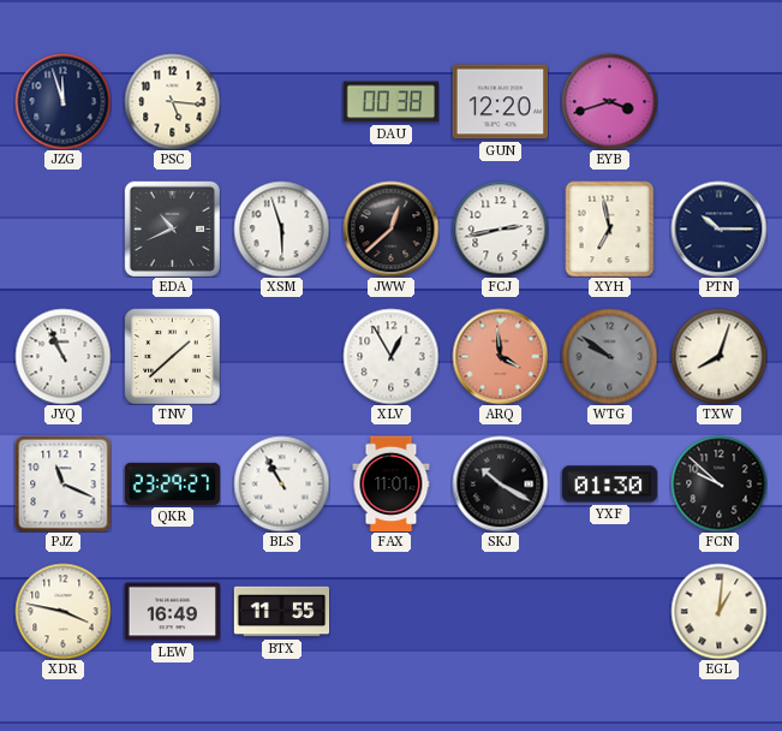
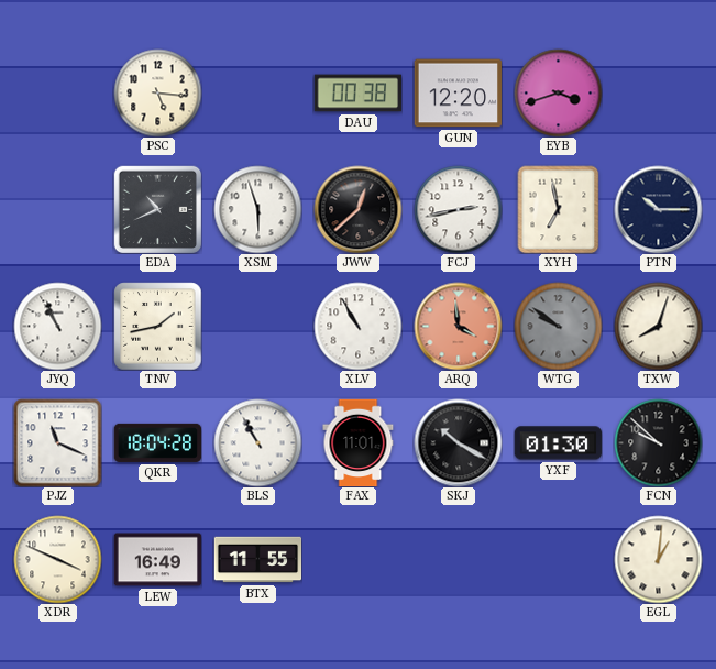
JZG: 11:57 -> none (62, 101)
TNV: 1:38 -> 1:43 (157, 326)
XLV: 12:55 -> 10:55 (357, 326)
QKR: 23:29 -> 18:04 (157, 442)
XDR: 3:47 -> 3:49 (57, 559)
